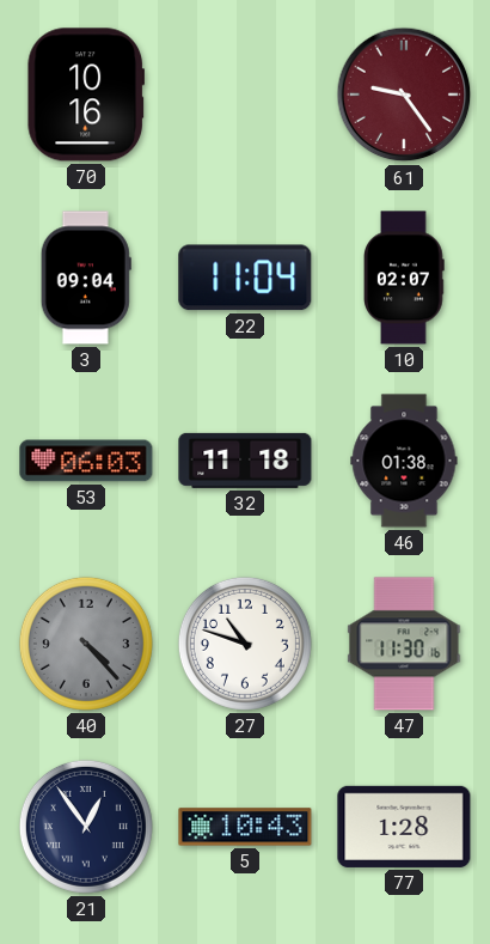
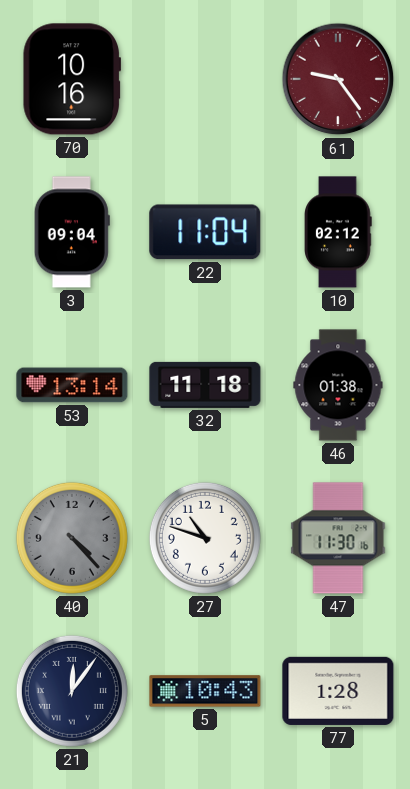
10: 02:07 -> 02:12 (339, 232)
53: 06:03 -> 13:14 (72, 385)
21: 12:54 -> 12:06 (72, 691)
